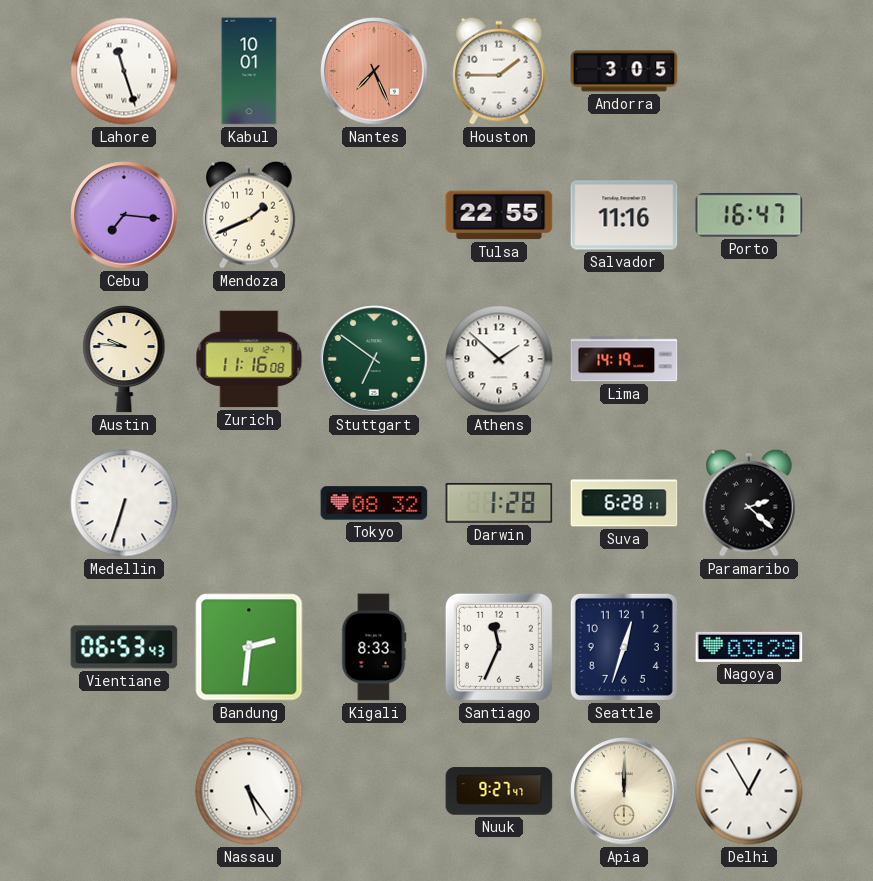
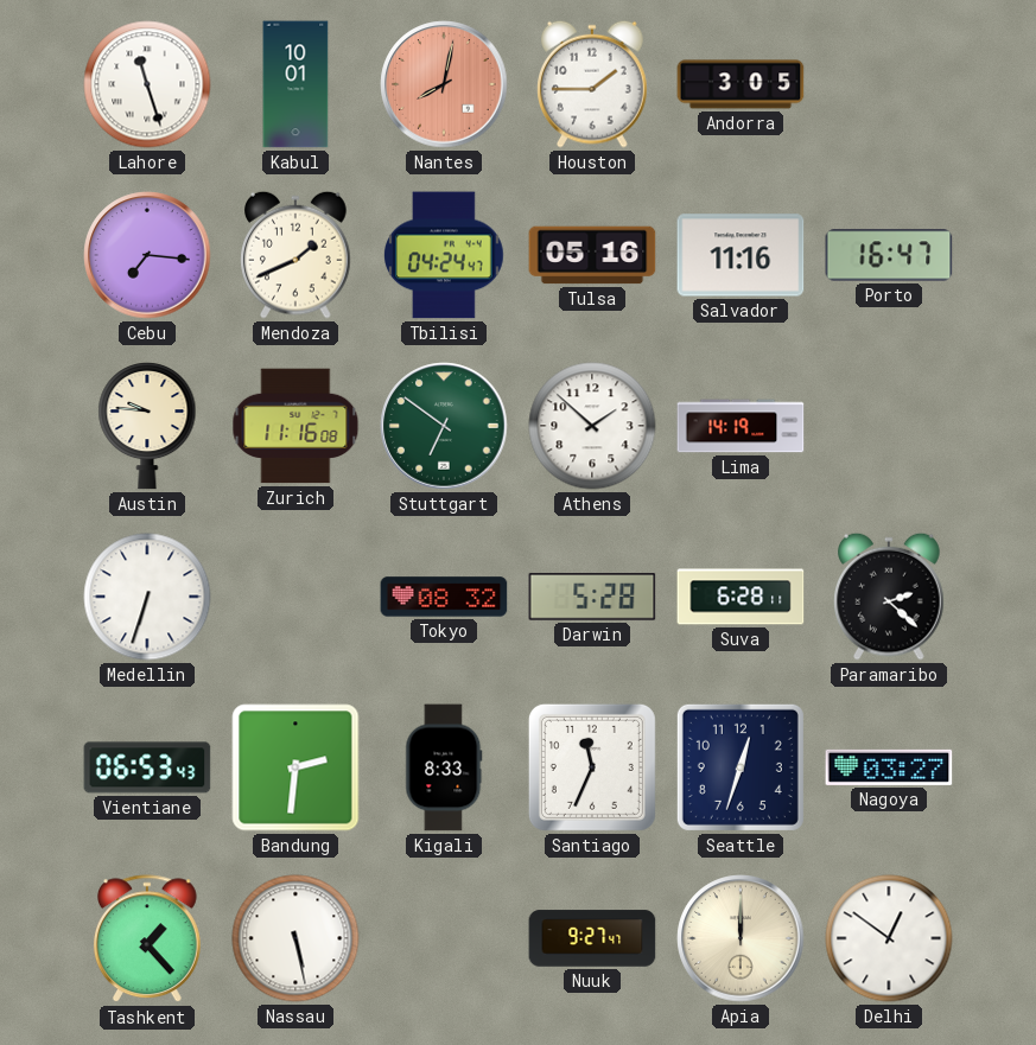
Nantes: 7:26 -> 8:02 (444, 84)
Tbilisi: none -> 04:24 (445, 255)
Tulsa: 22:55 -> 05:16 (592, 255)
Darwin: 1:28 -> 5:28 (592, 597)
Nagoya: 03:29 -> 03:27 (889, 767)
Tashkent: none -> 1:23 (147, 939)
Nassau: 5:24 -> 5:28 (295, 938)
Delhi: 12:55 -> 12:51 (889, 938)
